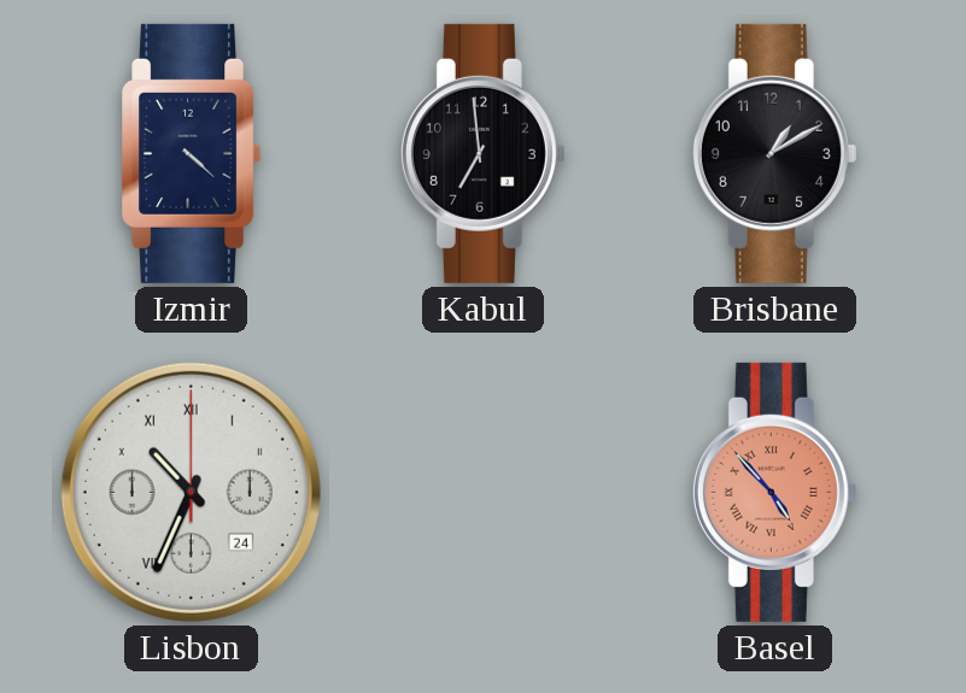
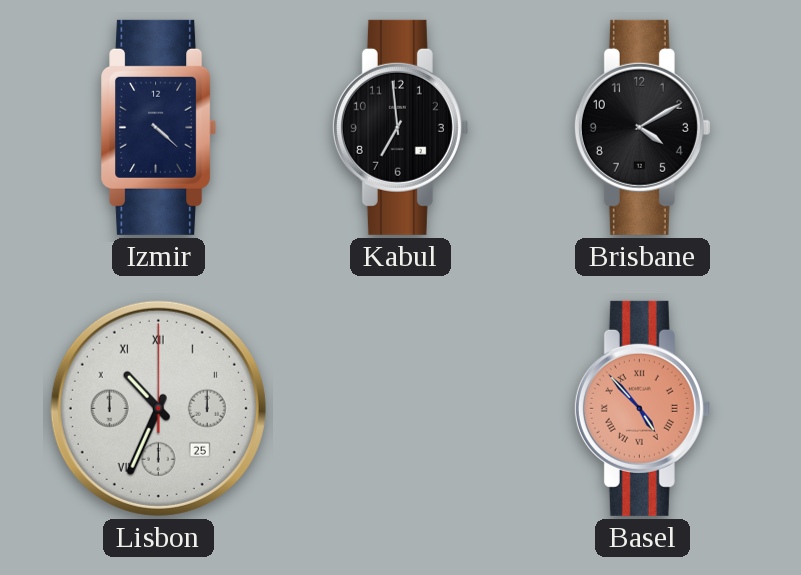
Brisbane: 1:10 -> 4:10 (642, 127)
Lisbon date: 24 -> 25 (158, 408)
